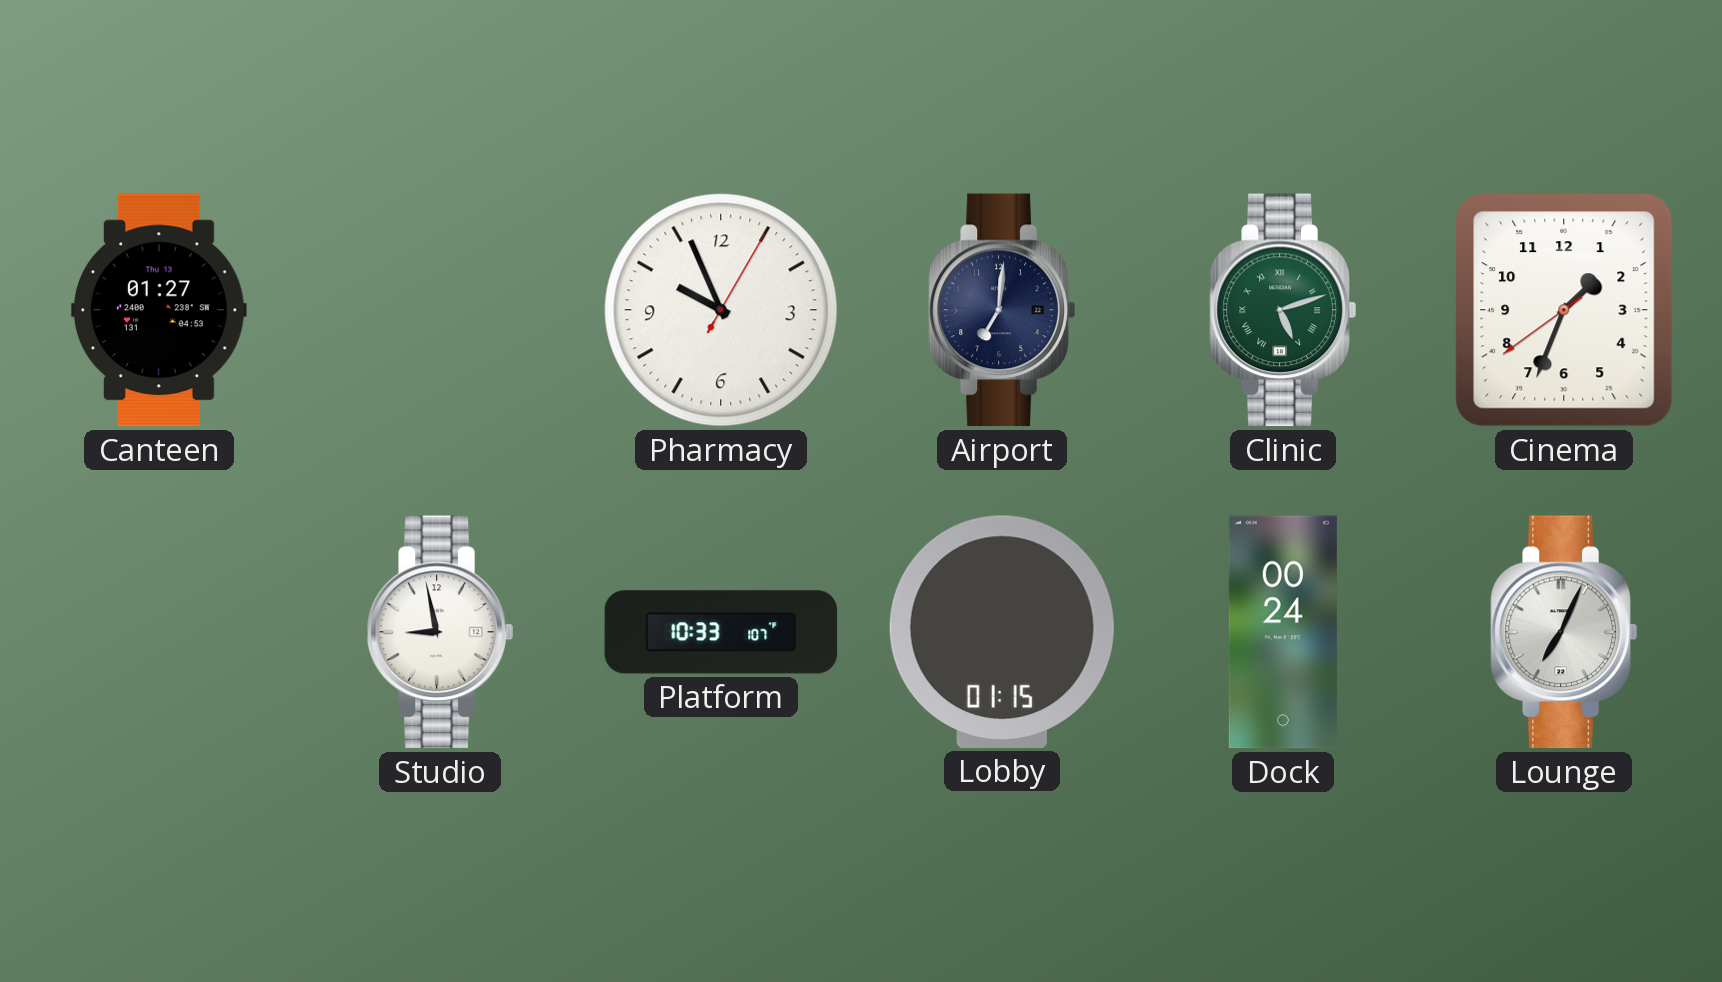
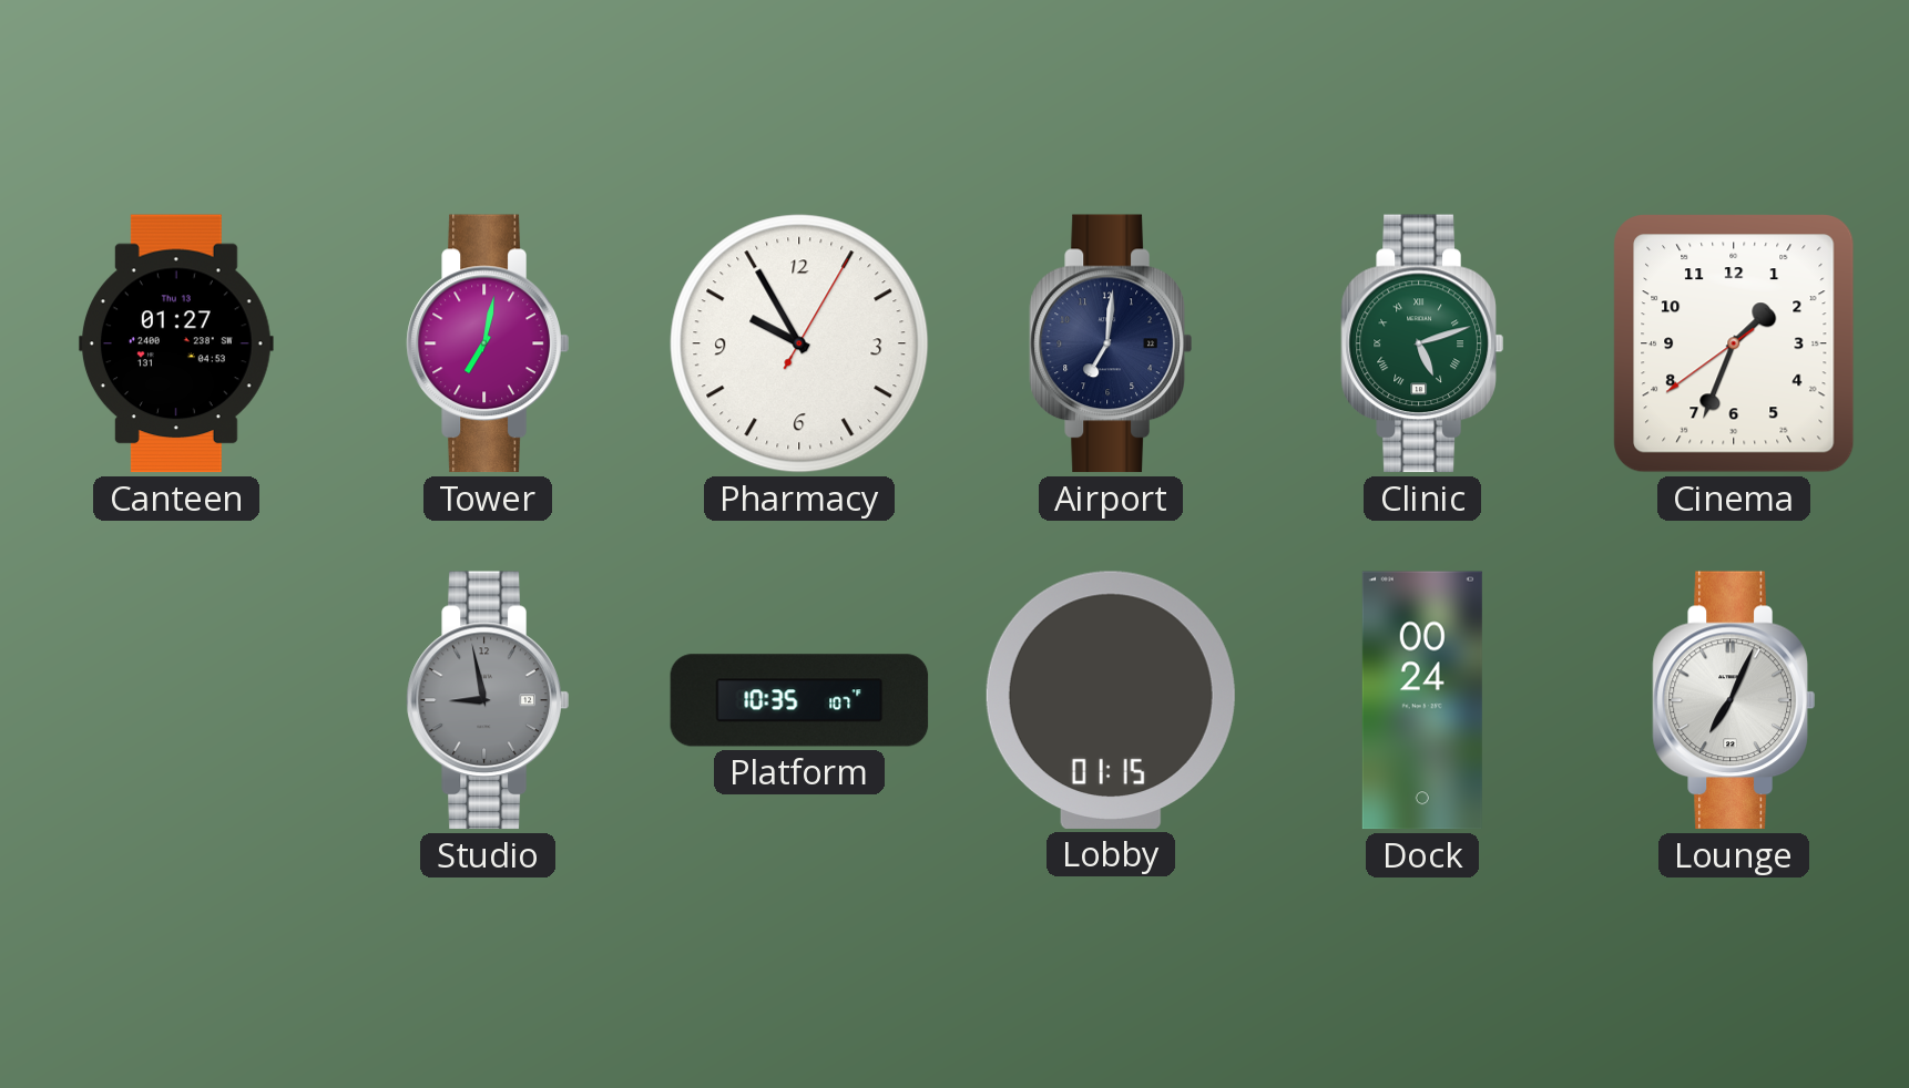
Tower: none -> 7:02 (488, 343)
Pharmacy: 9:56 -> 9:55 (799, 343)
Studio dial: white -> grey (488, 700)
Platform: 10:33 -> 10:35 (799, 700)
